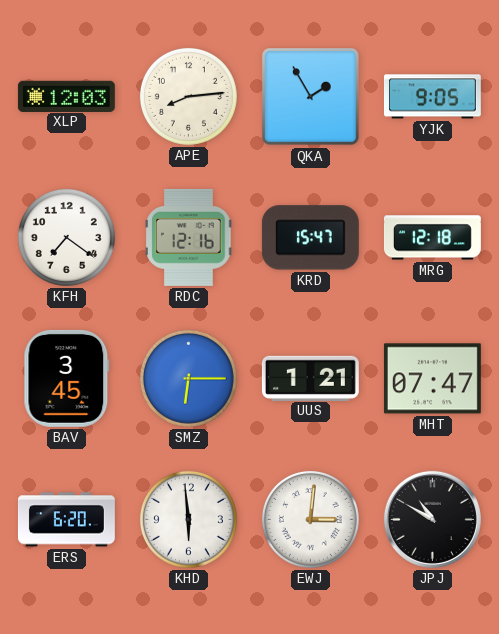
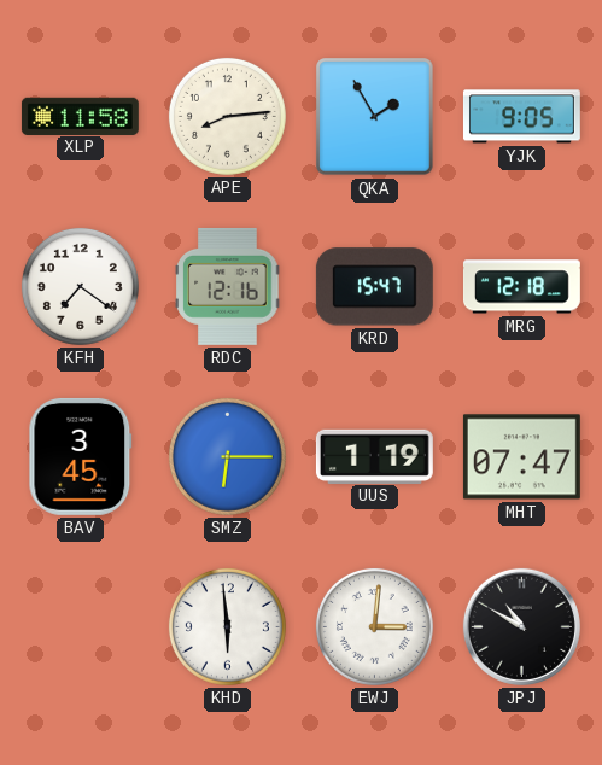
XLP: 12:03 -> 11:58 (80, 116)
UUS: 1:21 -> 1:19 (374, 456)
ERS: 6:20 -> none (66, 520)
